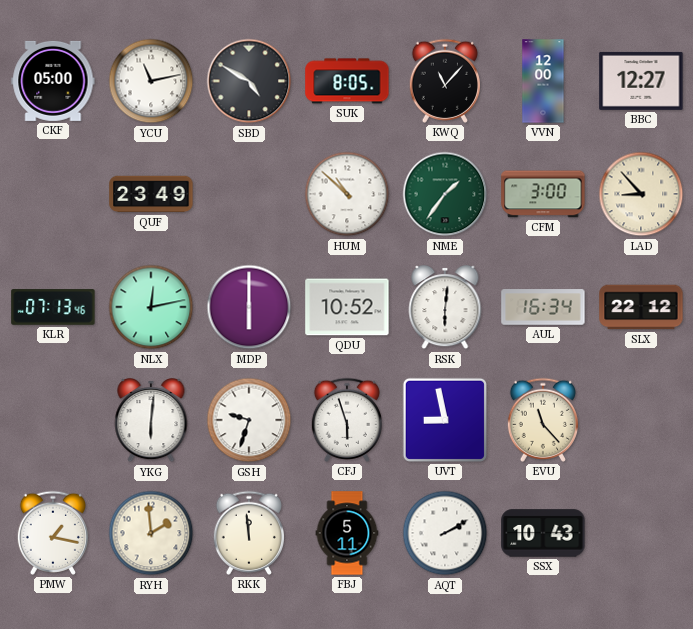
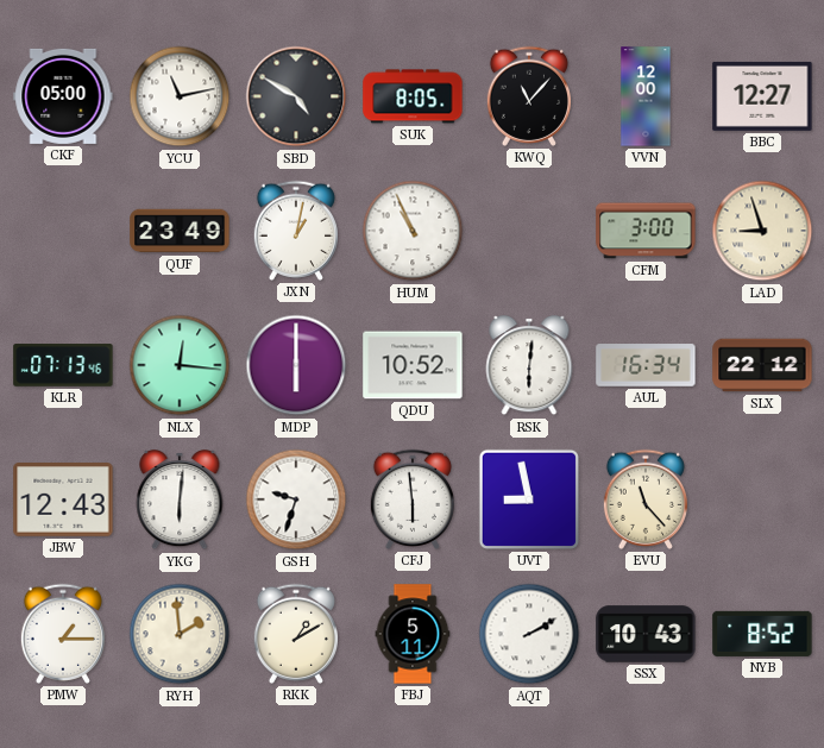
JXN: none -> 1:02 (295, 231)
HUM: 10:52 -> 10:56 (413, 231)
NME: 1:36 -> none (445, 194)
LAD: 8:53 -> 8:57 (762, 231)
NLX: 12:13 -> 12:16 (180, 365)
JBW: none -> 12:43 (63, 501)
CFJ: 5:57 -> 5:59 (411, 499)
PMW: 1:17 -> 1:15 (62, 634)
RKK: 11:59 -> 1:10 (295, 634)
NYB: none -> 8:52 (762, 634)
